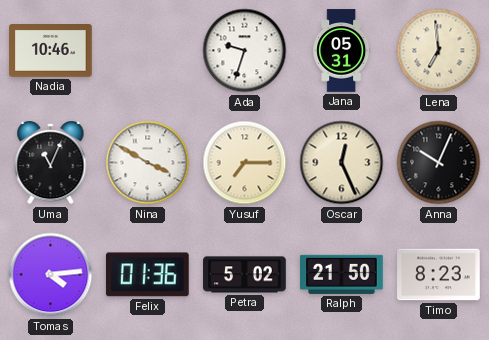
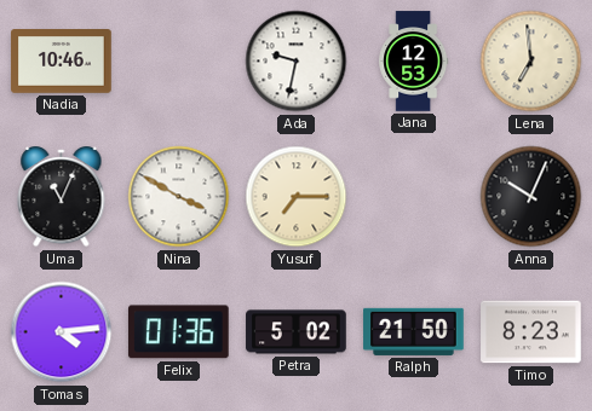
Ada: 9:33 -> 9:32 (297, 62)
Jana: 05:31 -> 12:53 (414, 62)
Oscar: 12:26 -> none (342, 163)
